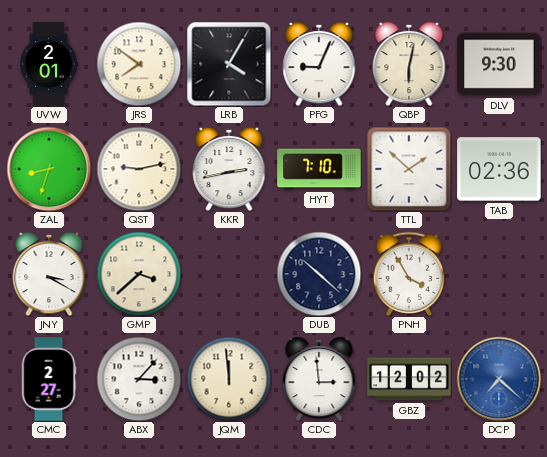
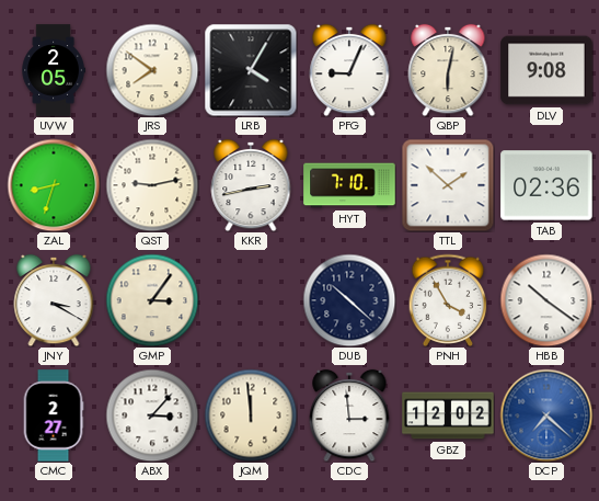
UVW: 2:01 -> 2:05 (53, 70)
DLV: 9:30 -> 9:08 (546, 70)
GMP: 3:38 -> 3:06 (152, 300)
HBB: none -> 10:21 (546, 300)
